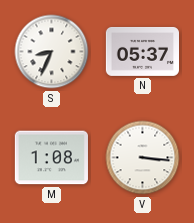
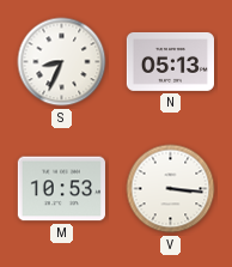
N: 05:37 -> 05:13 (170, 61)
M: 1:08 -> 10:53 (61, 189)
